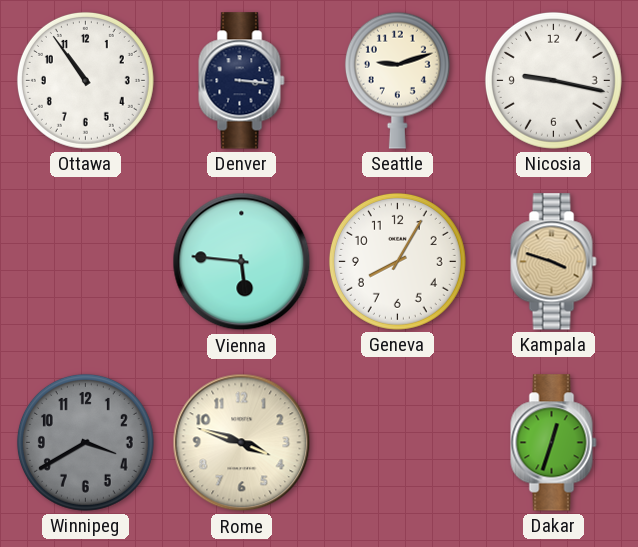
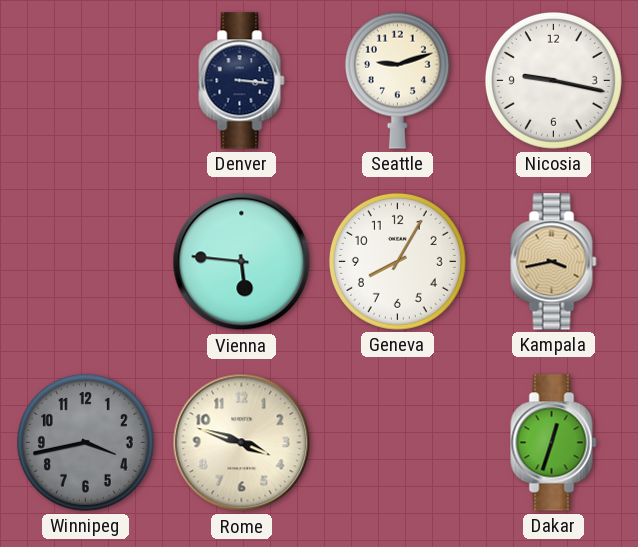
Ottawa: 10:54 -> none (85, 80)
Kampala: 3:48 -> 3:43 (554, 262)
Winnipeg: 3:40 -> 3:43 (85, 442)
